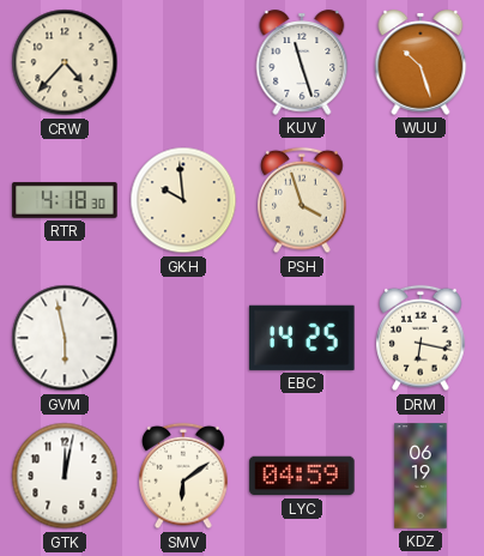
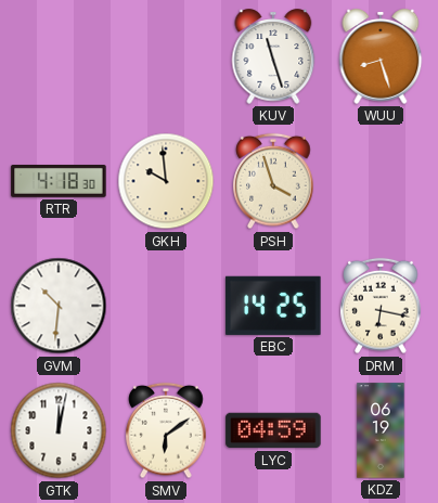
CRW: 4:37 -> none (65, 62)
WUU: 10:27 -> 8:27 (381, 56)
GVM: 5:58 -> 10:31 (59, 306)
